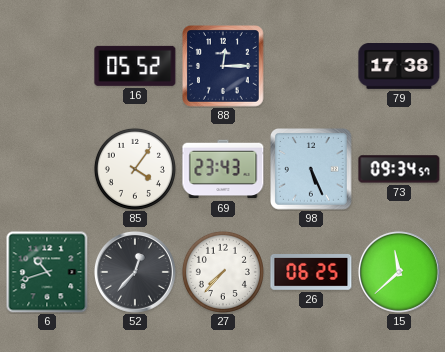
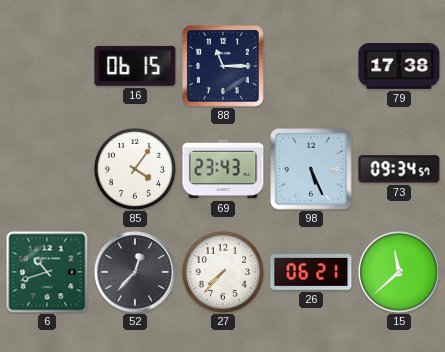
16: 05:52 -> 06:15 (135, 66)
88: 12:15 -> 11:15 (224, 67)
26: 06:25 -> 06:21 (311, 273)
